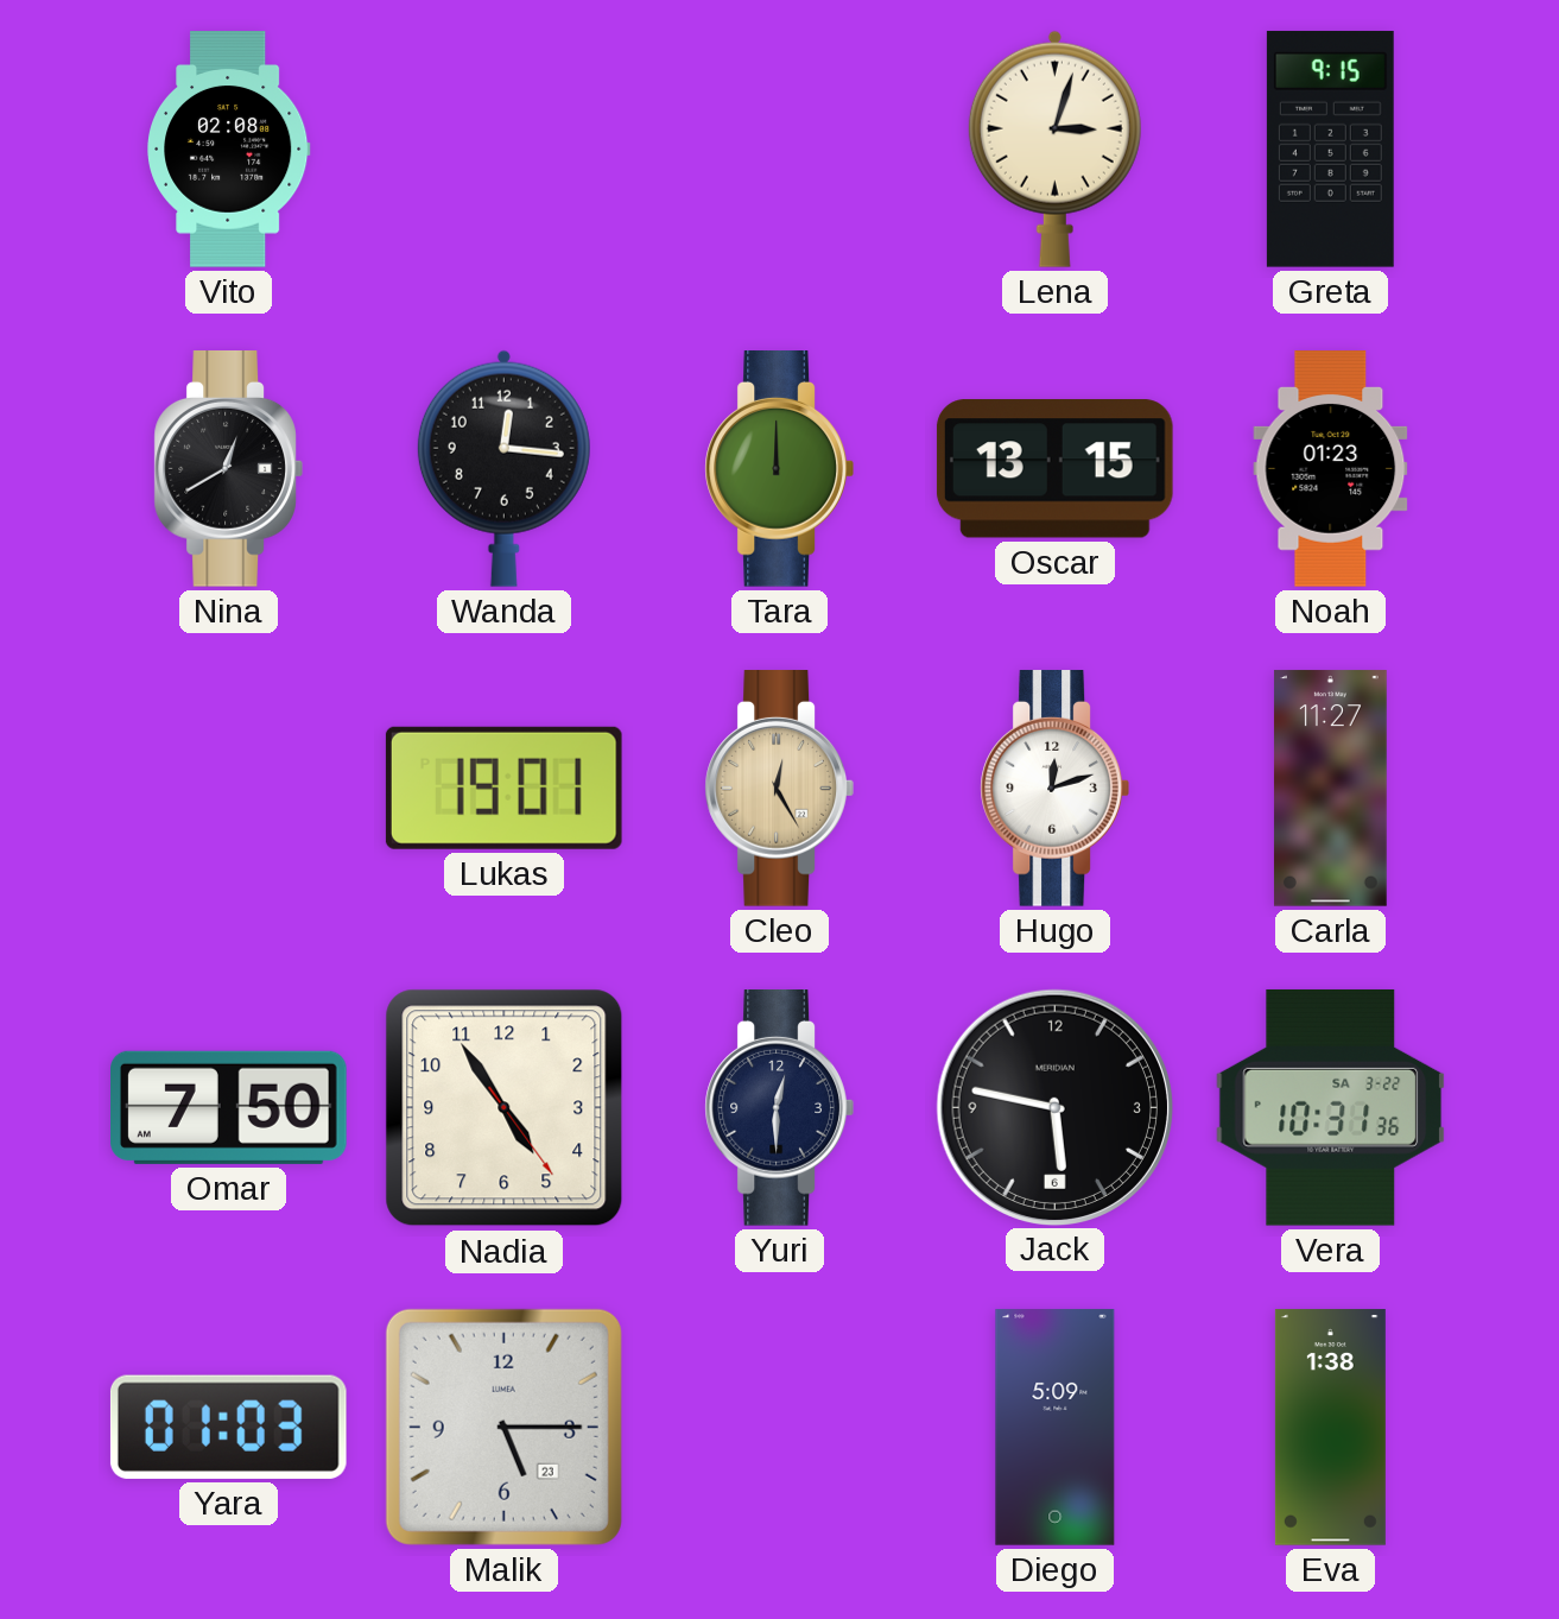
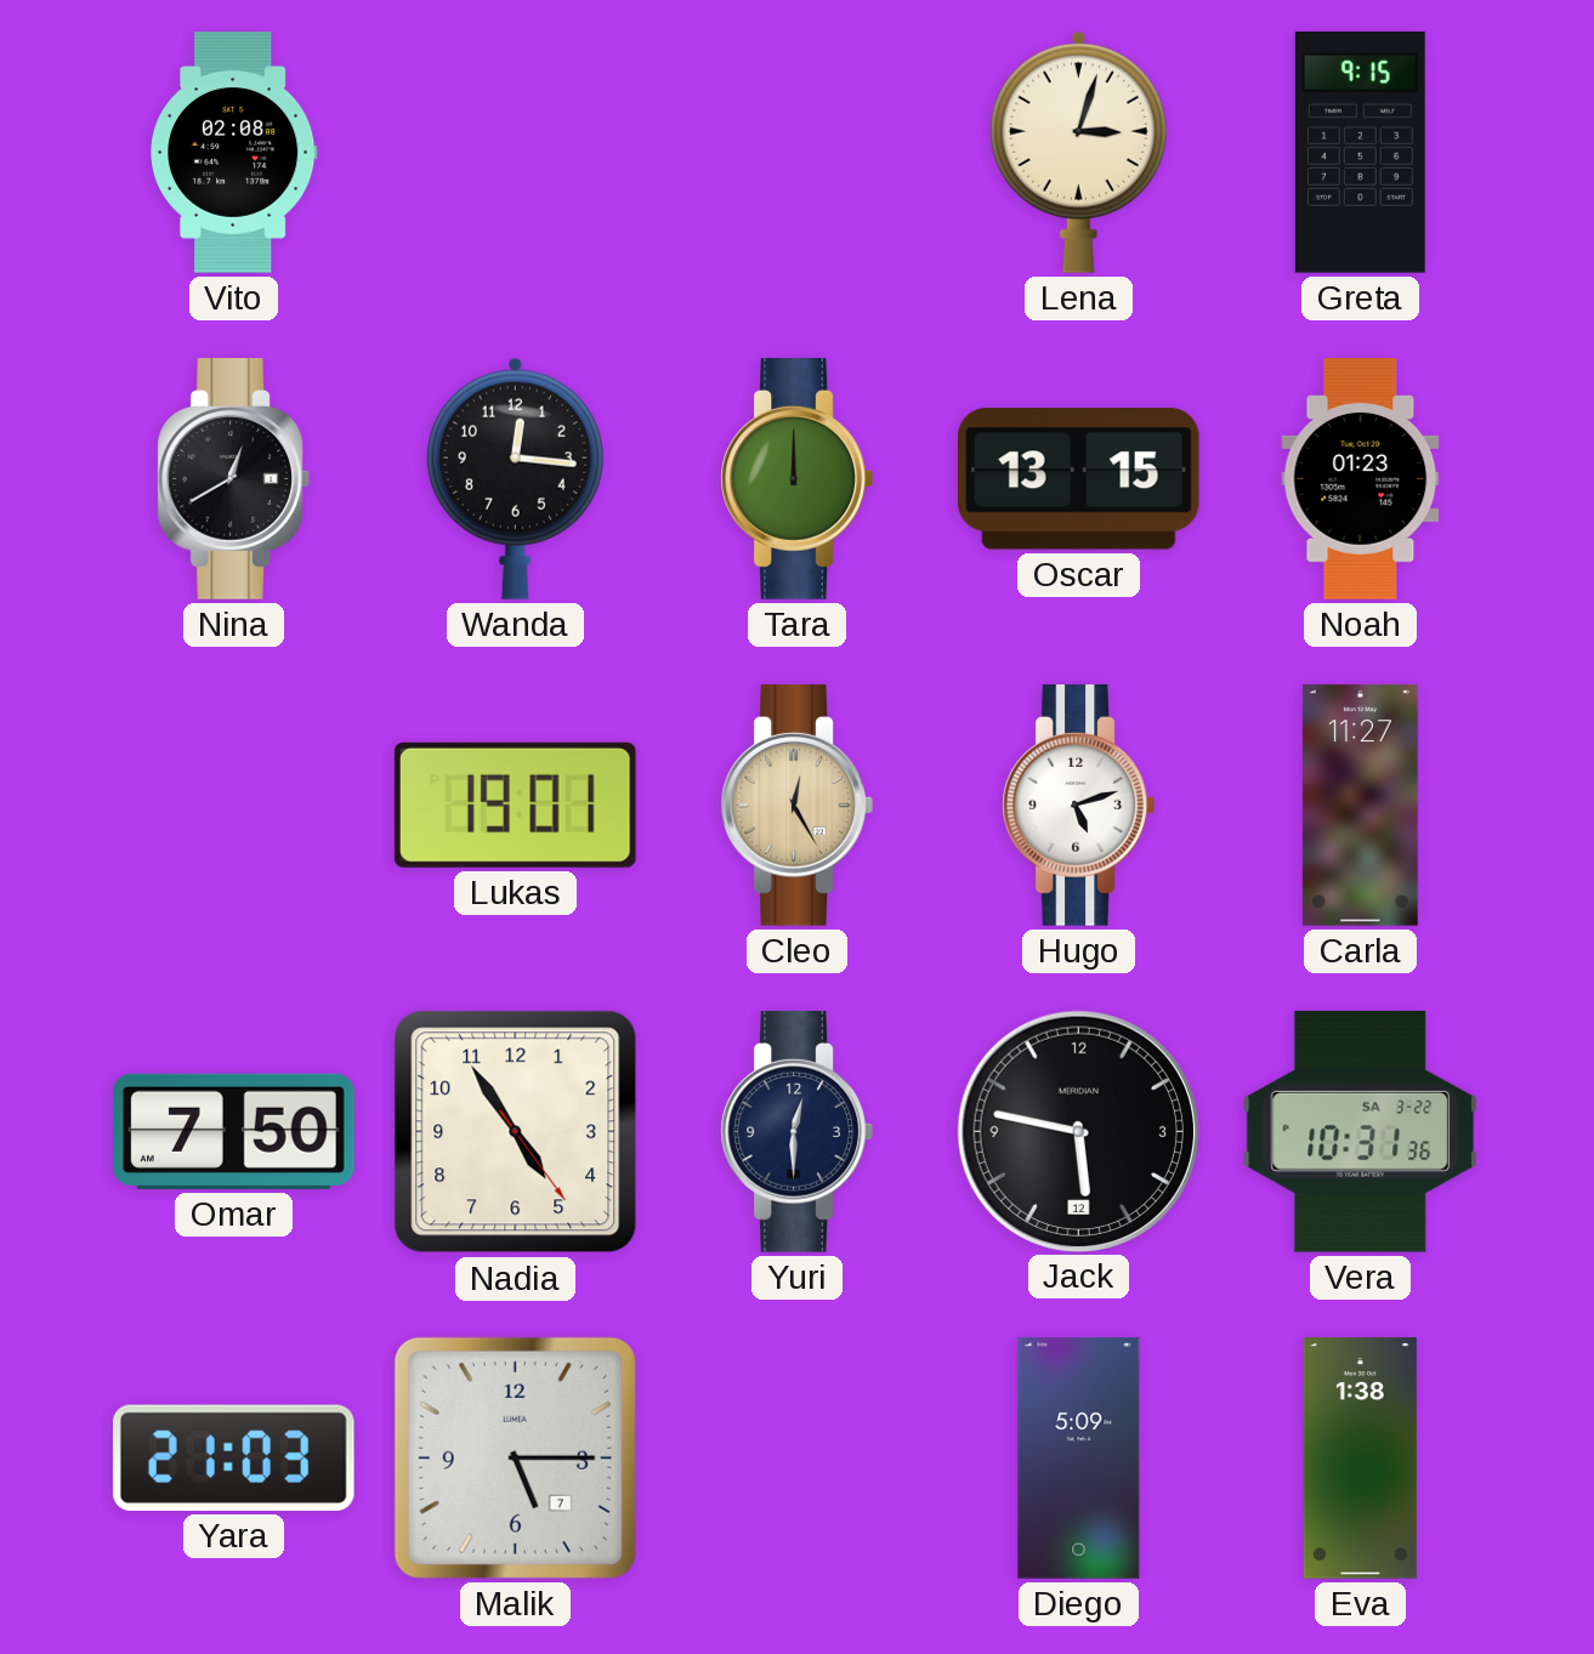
Hugo: 12:12 -> 5:12 (1078, 806)
Jack date: 6 -> 12 (1078, 1131)
Yara: 01:03 -> 21:03 (233, 1457)
Malik date: 23 -> 7 (515, 1457)
